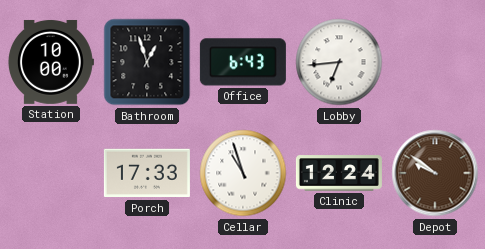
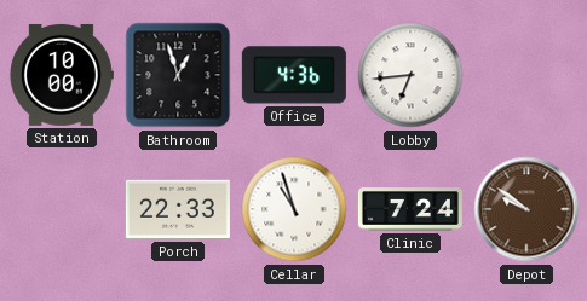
Office: 6:43 -> 4:36 (294, 75)
Porch: 17:33 -> 22:33 (178, 209)
Clinic: 12:24 -> 7:24 (410, 209)
